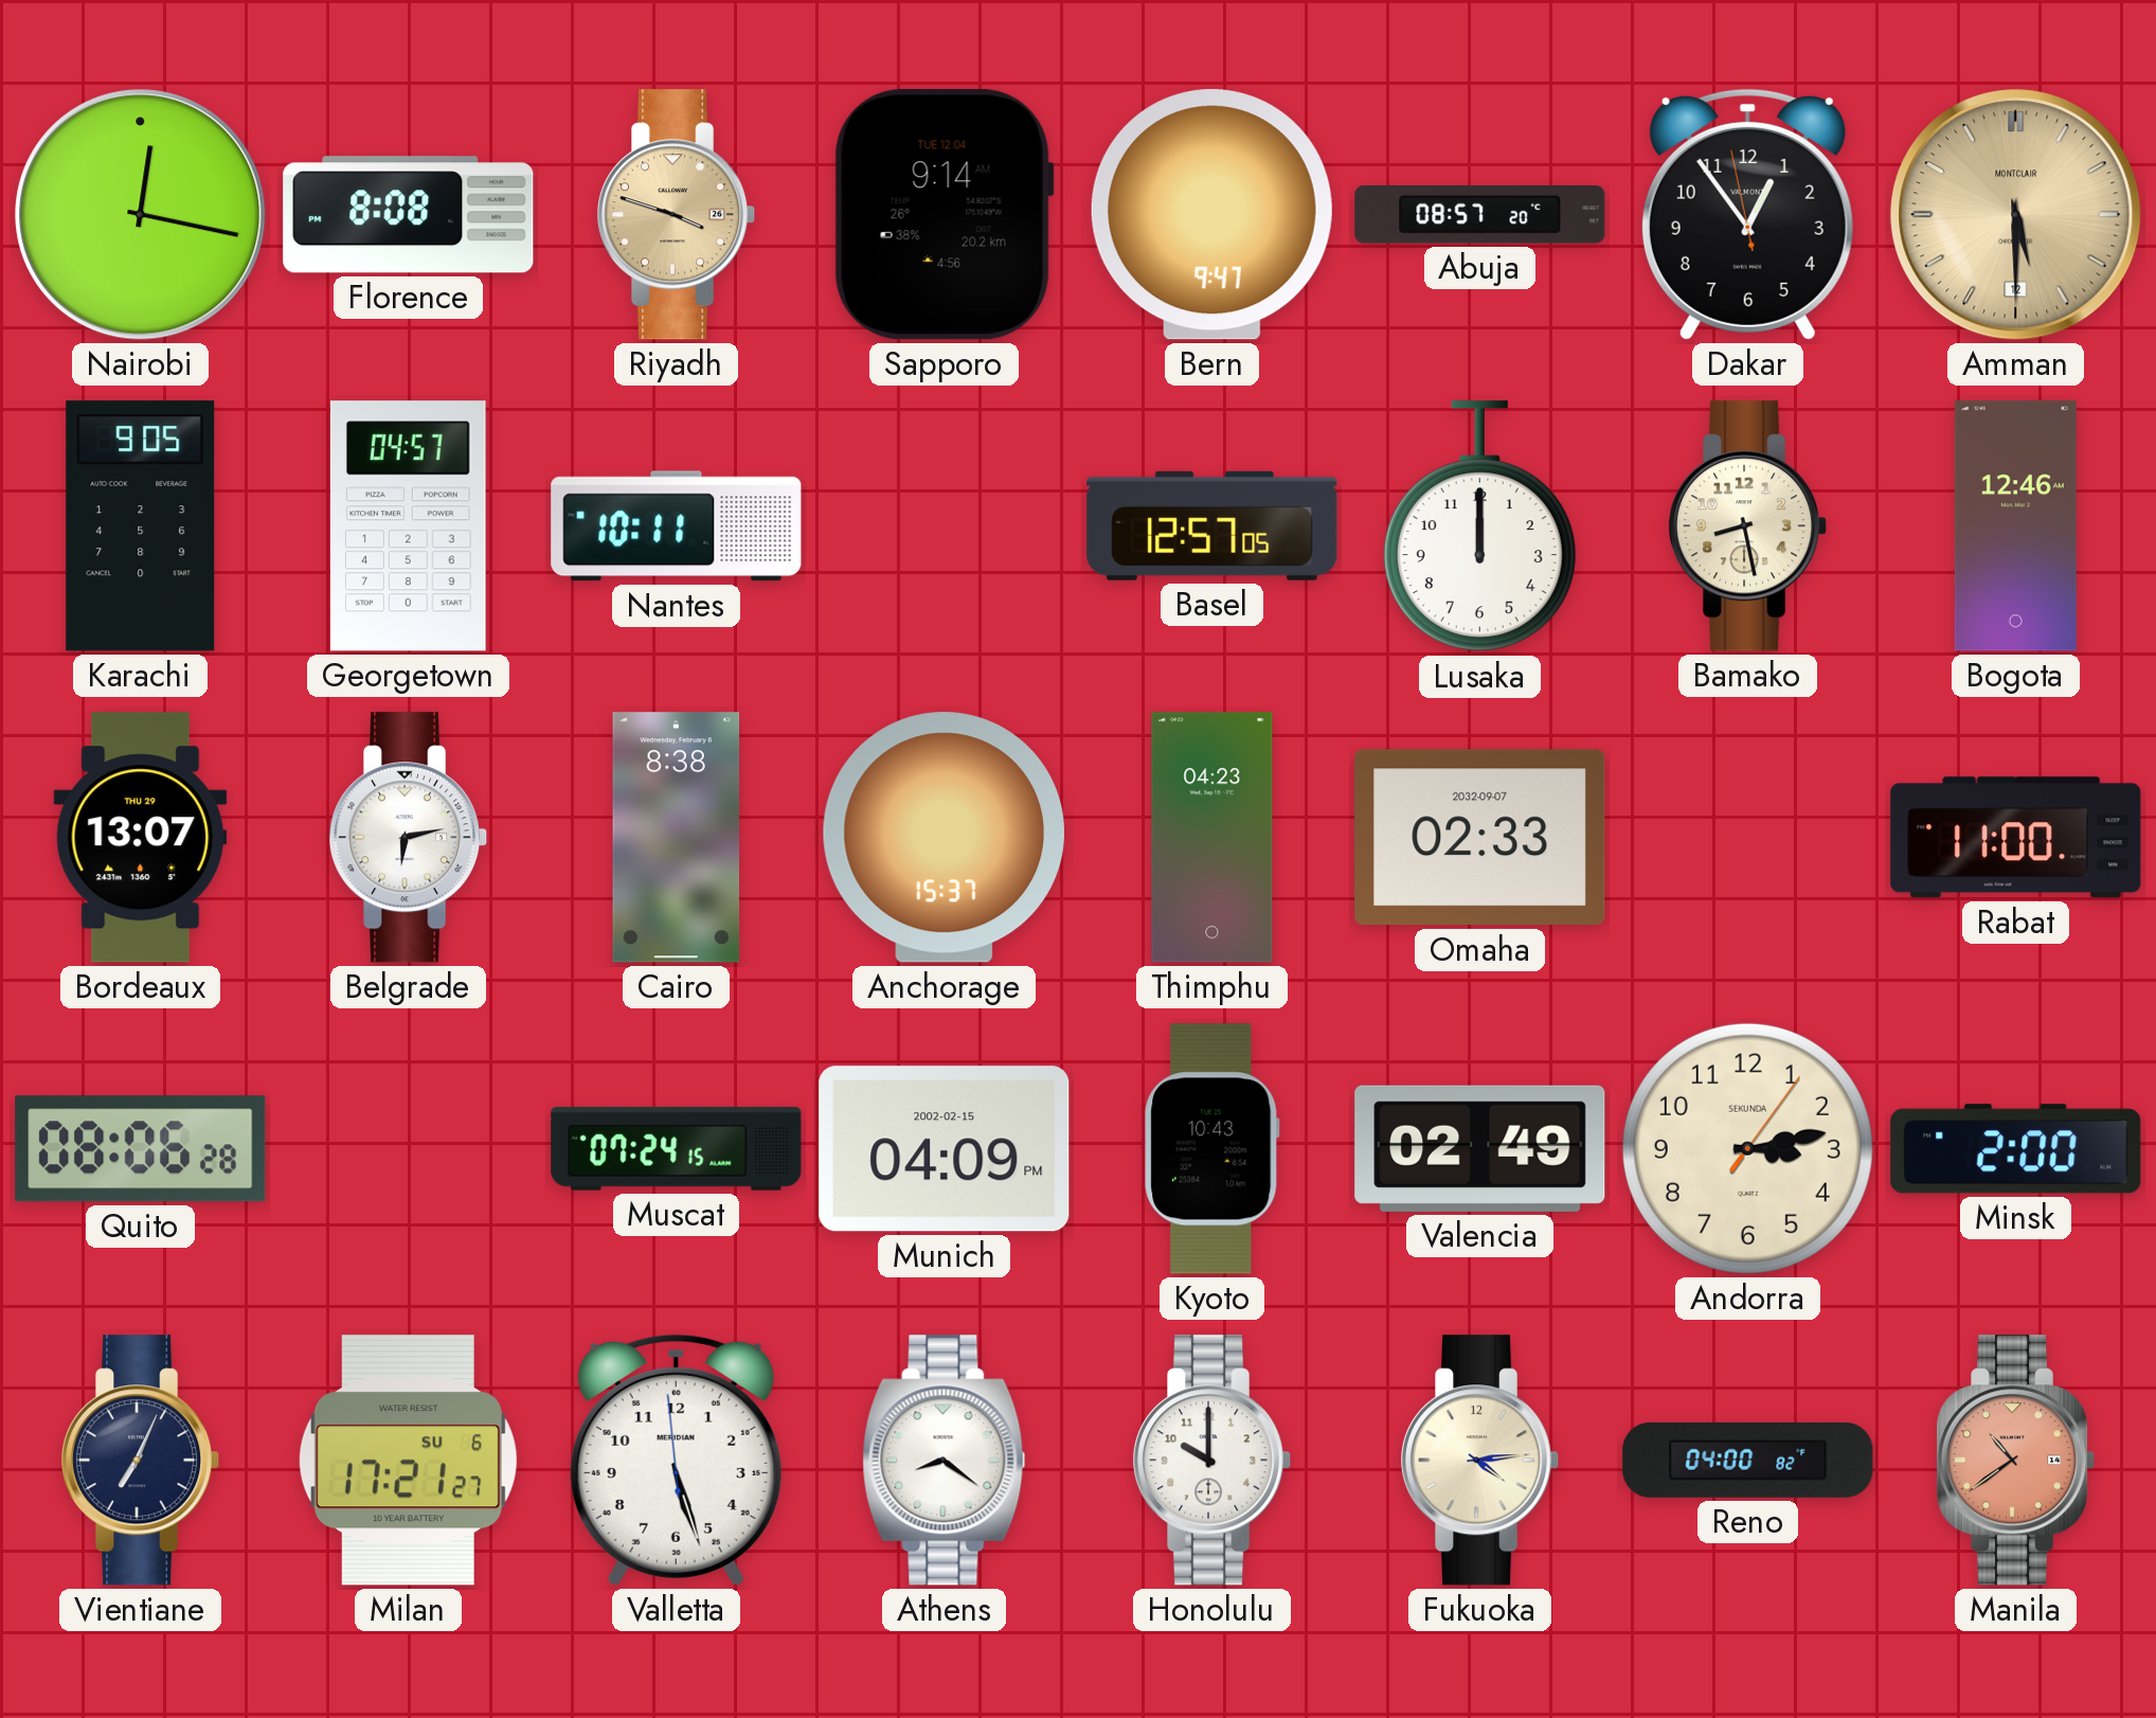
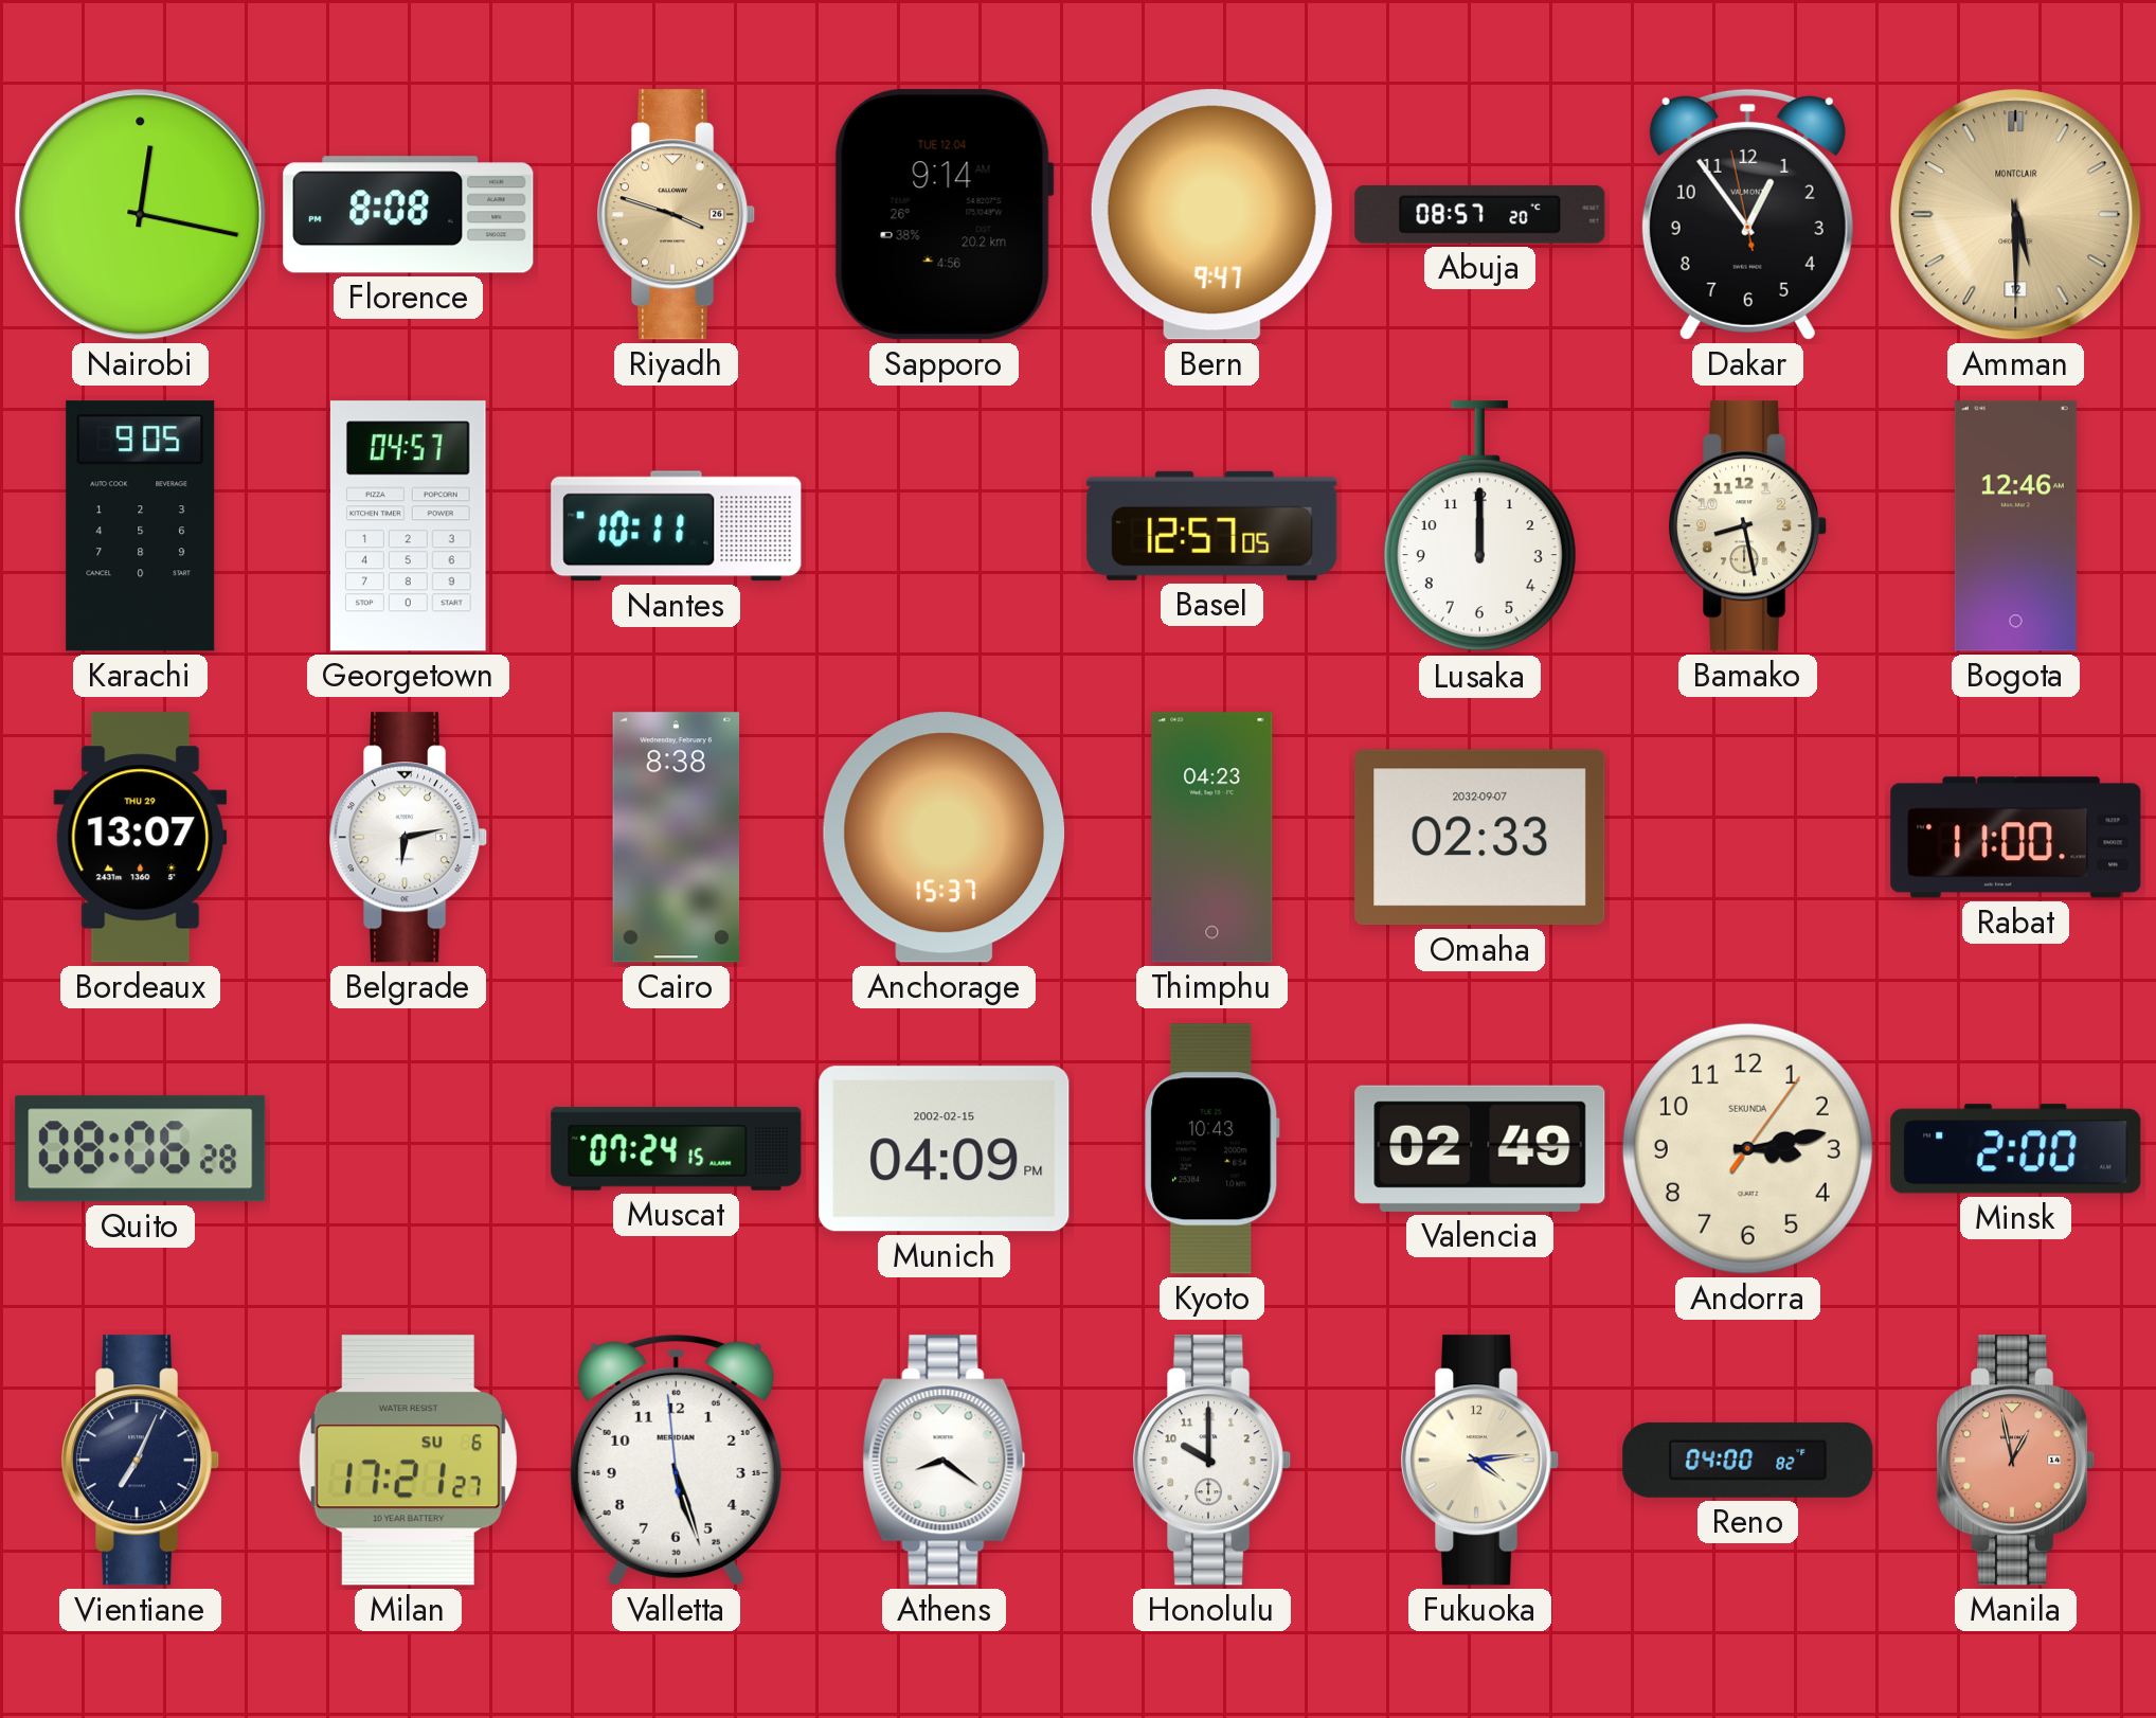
Manila: 10:39 -> 12:58 (2017, 1461)
